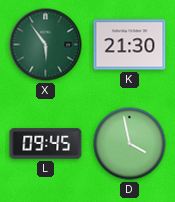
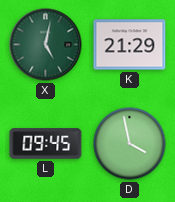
X: 5:54 -> 5:02 (46, 45)
K: 21:30 -> 21:29 (130, 45)
